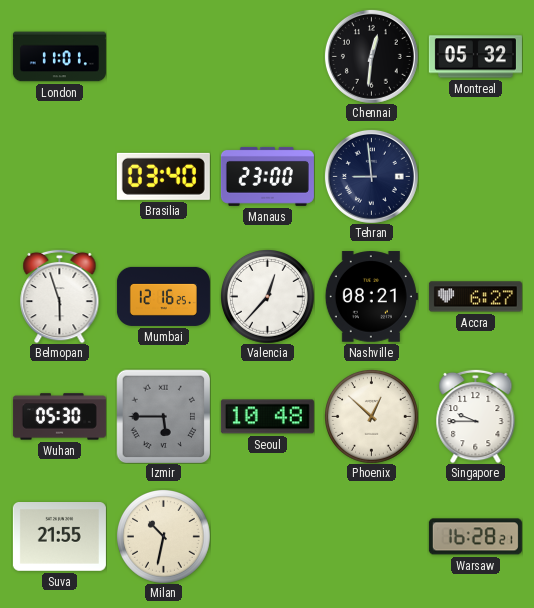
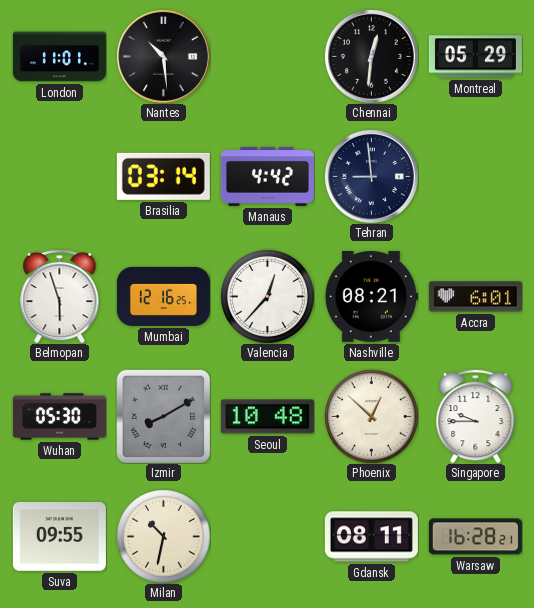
Nantes: none -> 10:29 (163, 56)
Montreal: 05:32 -> 05:29 (475, 57)
Brasilia: 03:40 -> 03:14 (163, 176)
Manaus: 23:00 -> 4:42 (267, 176)
Accra: 6:27 -> 6:01 (475, 297)
Izmir: 5:45 -> 8:10 (163, 416)
Suva: 21:55 -> 09:55 (59, 537)
Gdansk: none -> 08:11 (371, 537)
